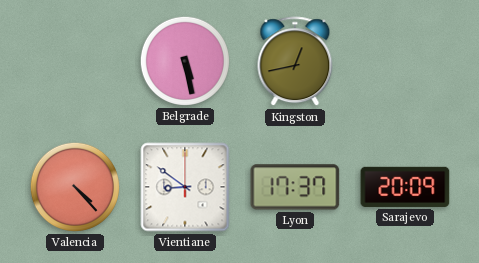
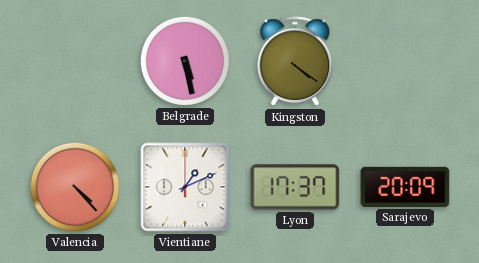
Kingston: 12:43 -> 4:21 (295, 62)
Vientiane: 8:51 -> 1:11 (185, 187)
